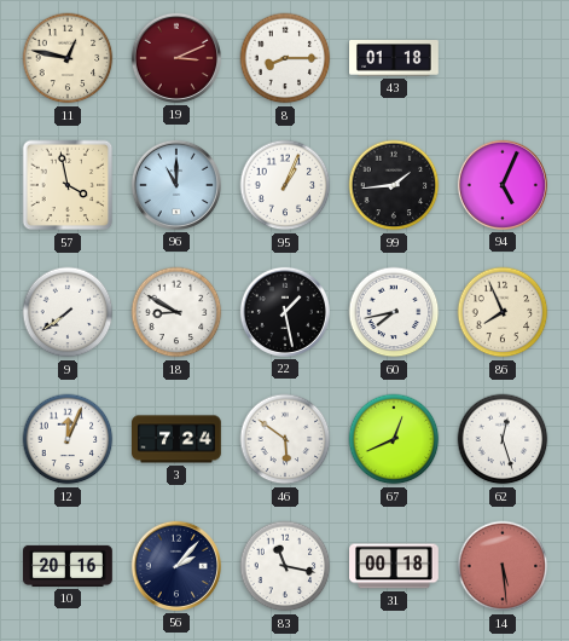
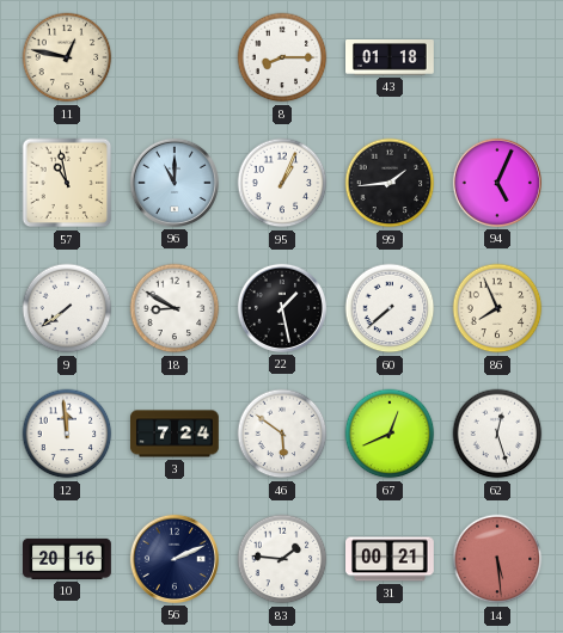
19: 3:11 -> none (176, 58)
57: 3:58 -> 10:58 (67, 183)
60: 7:43 -> 7:38 (390, 308)
12: 12:04 -> 11:59 (67, 434)
56: 2:07 -> 2:11 (175, 559)
83: 11:17 -> 1:46 (282, 559)
31: 00:18 -> 00:21 (391, 559)
